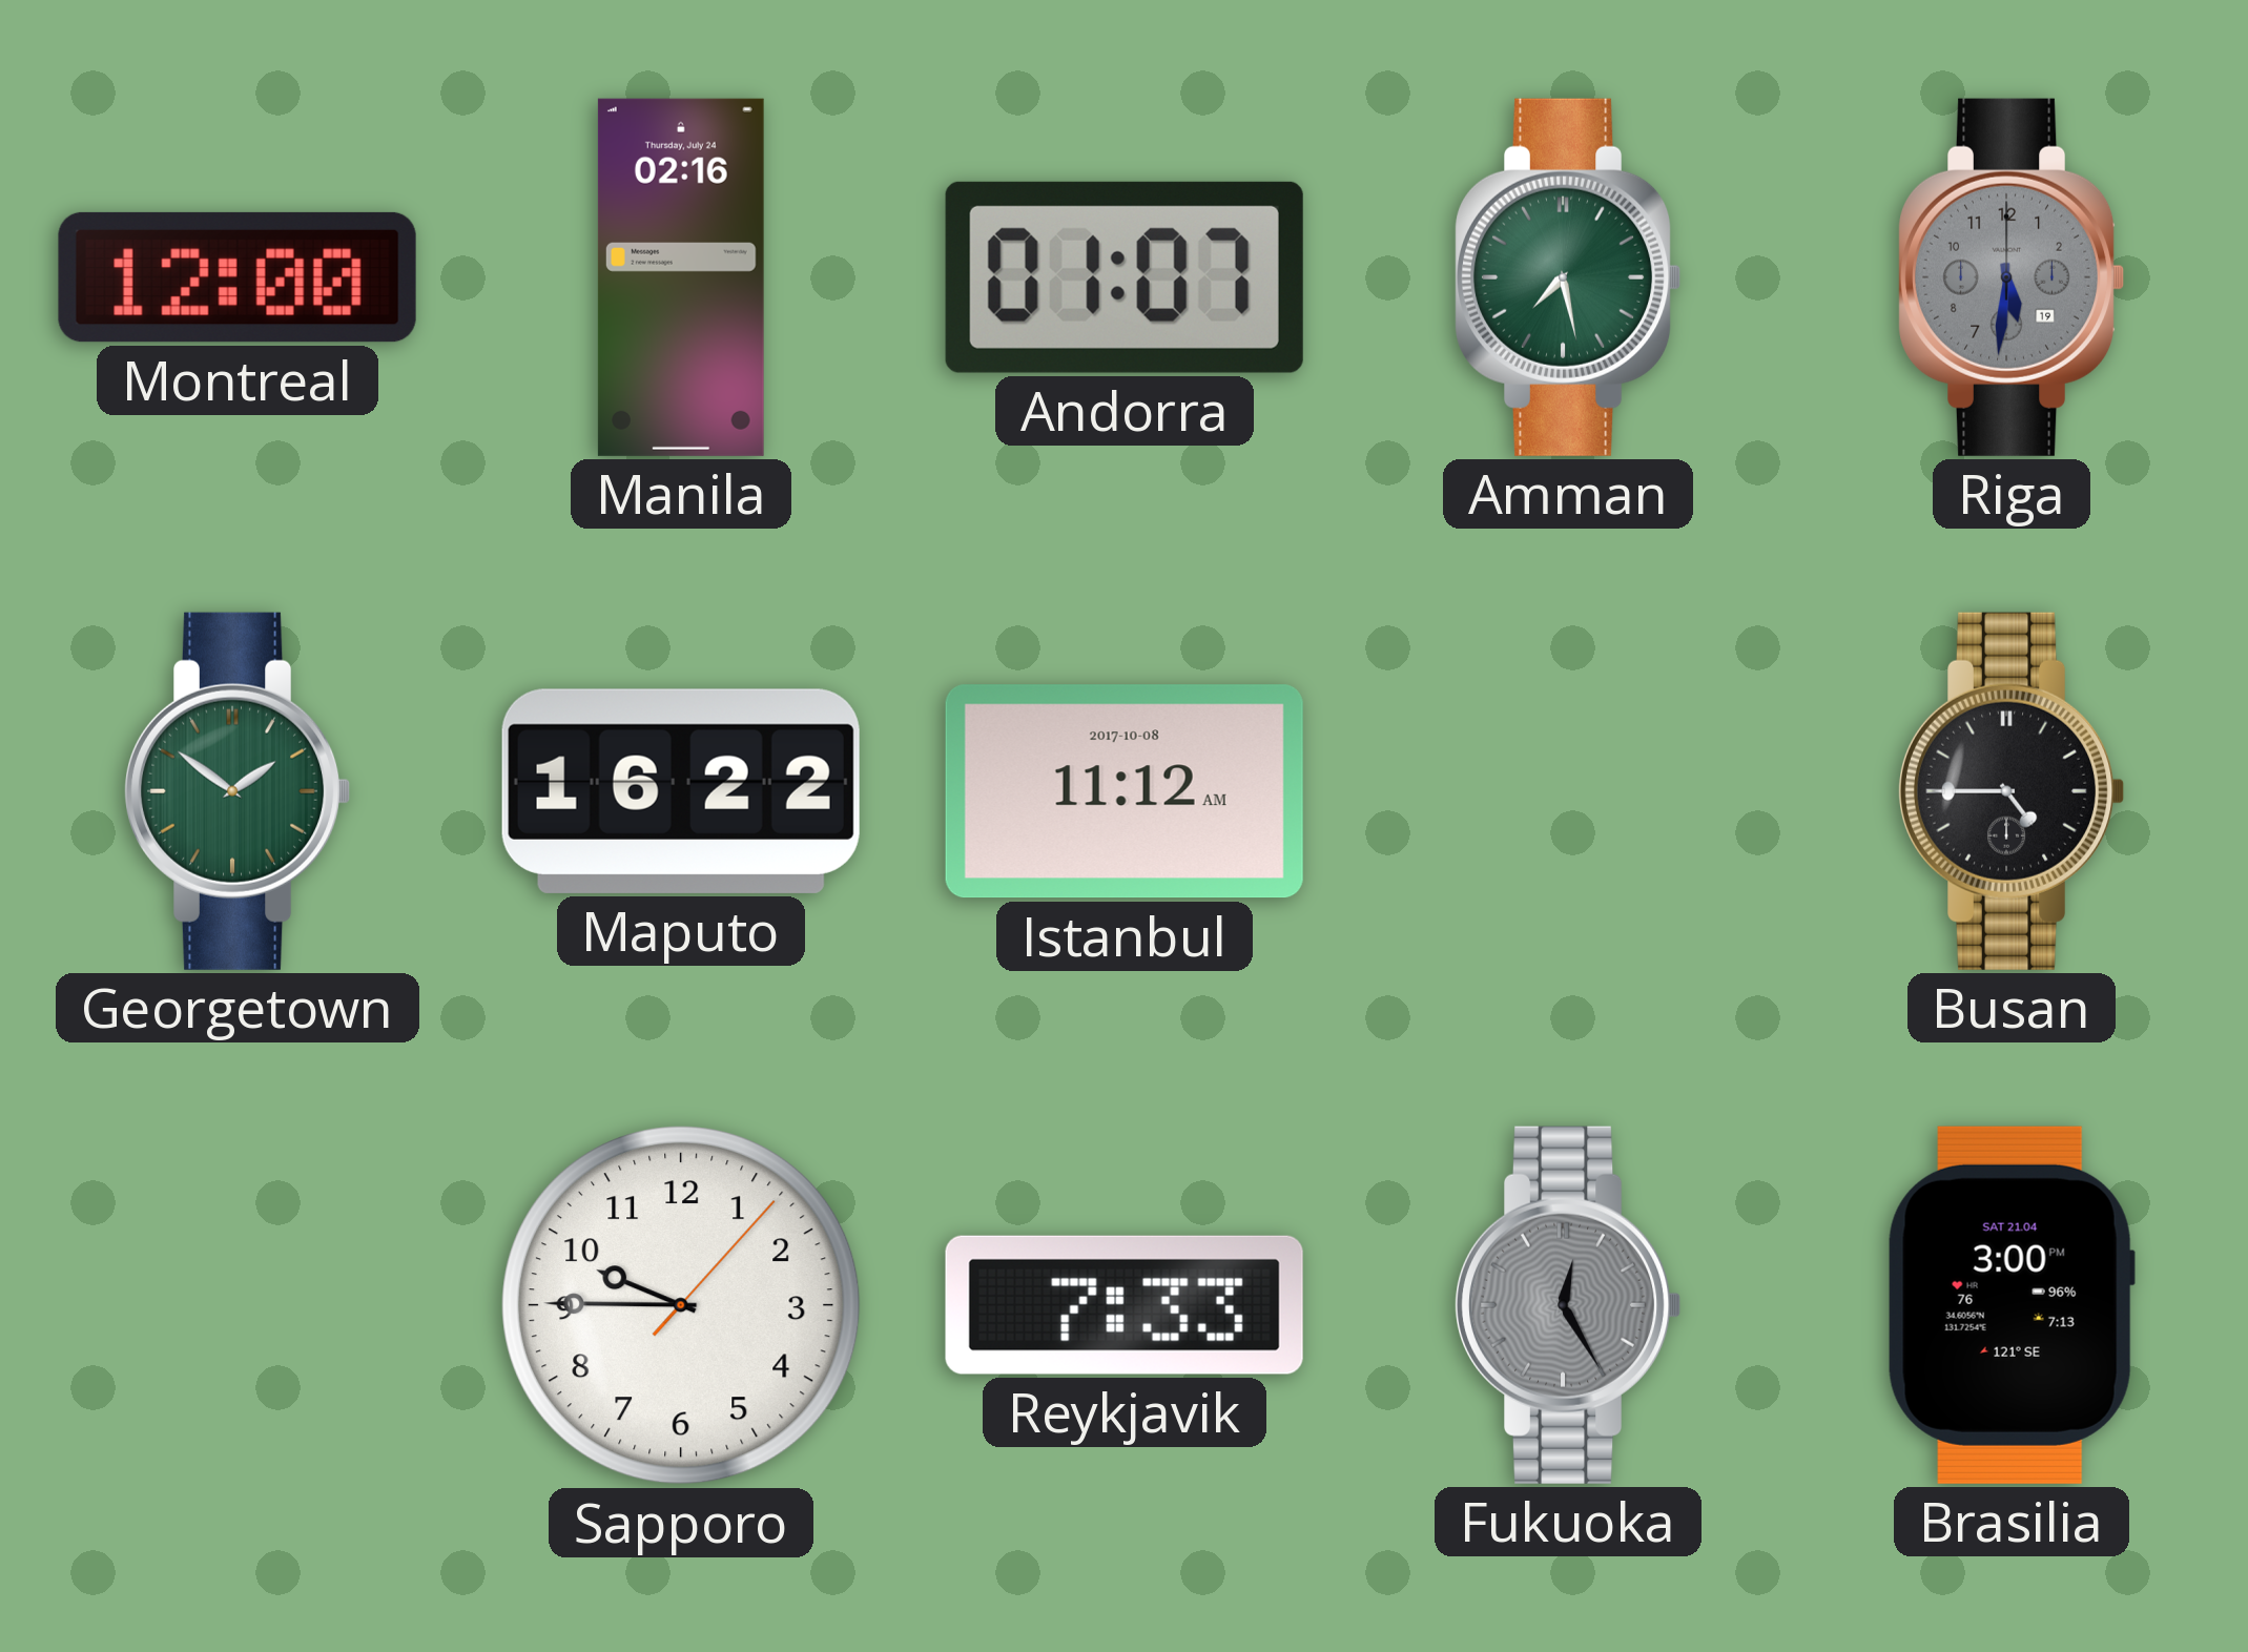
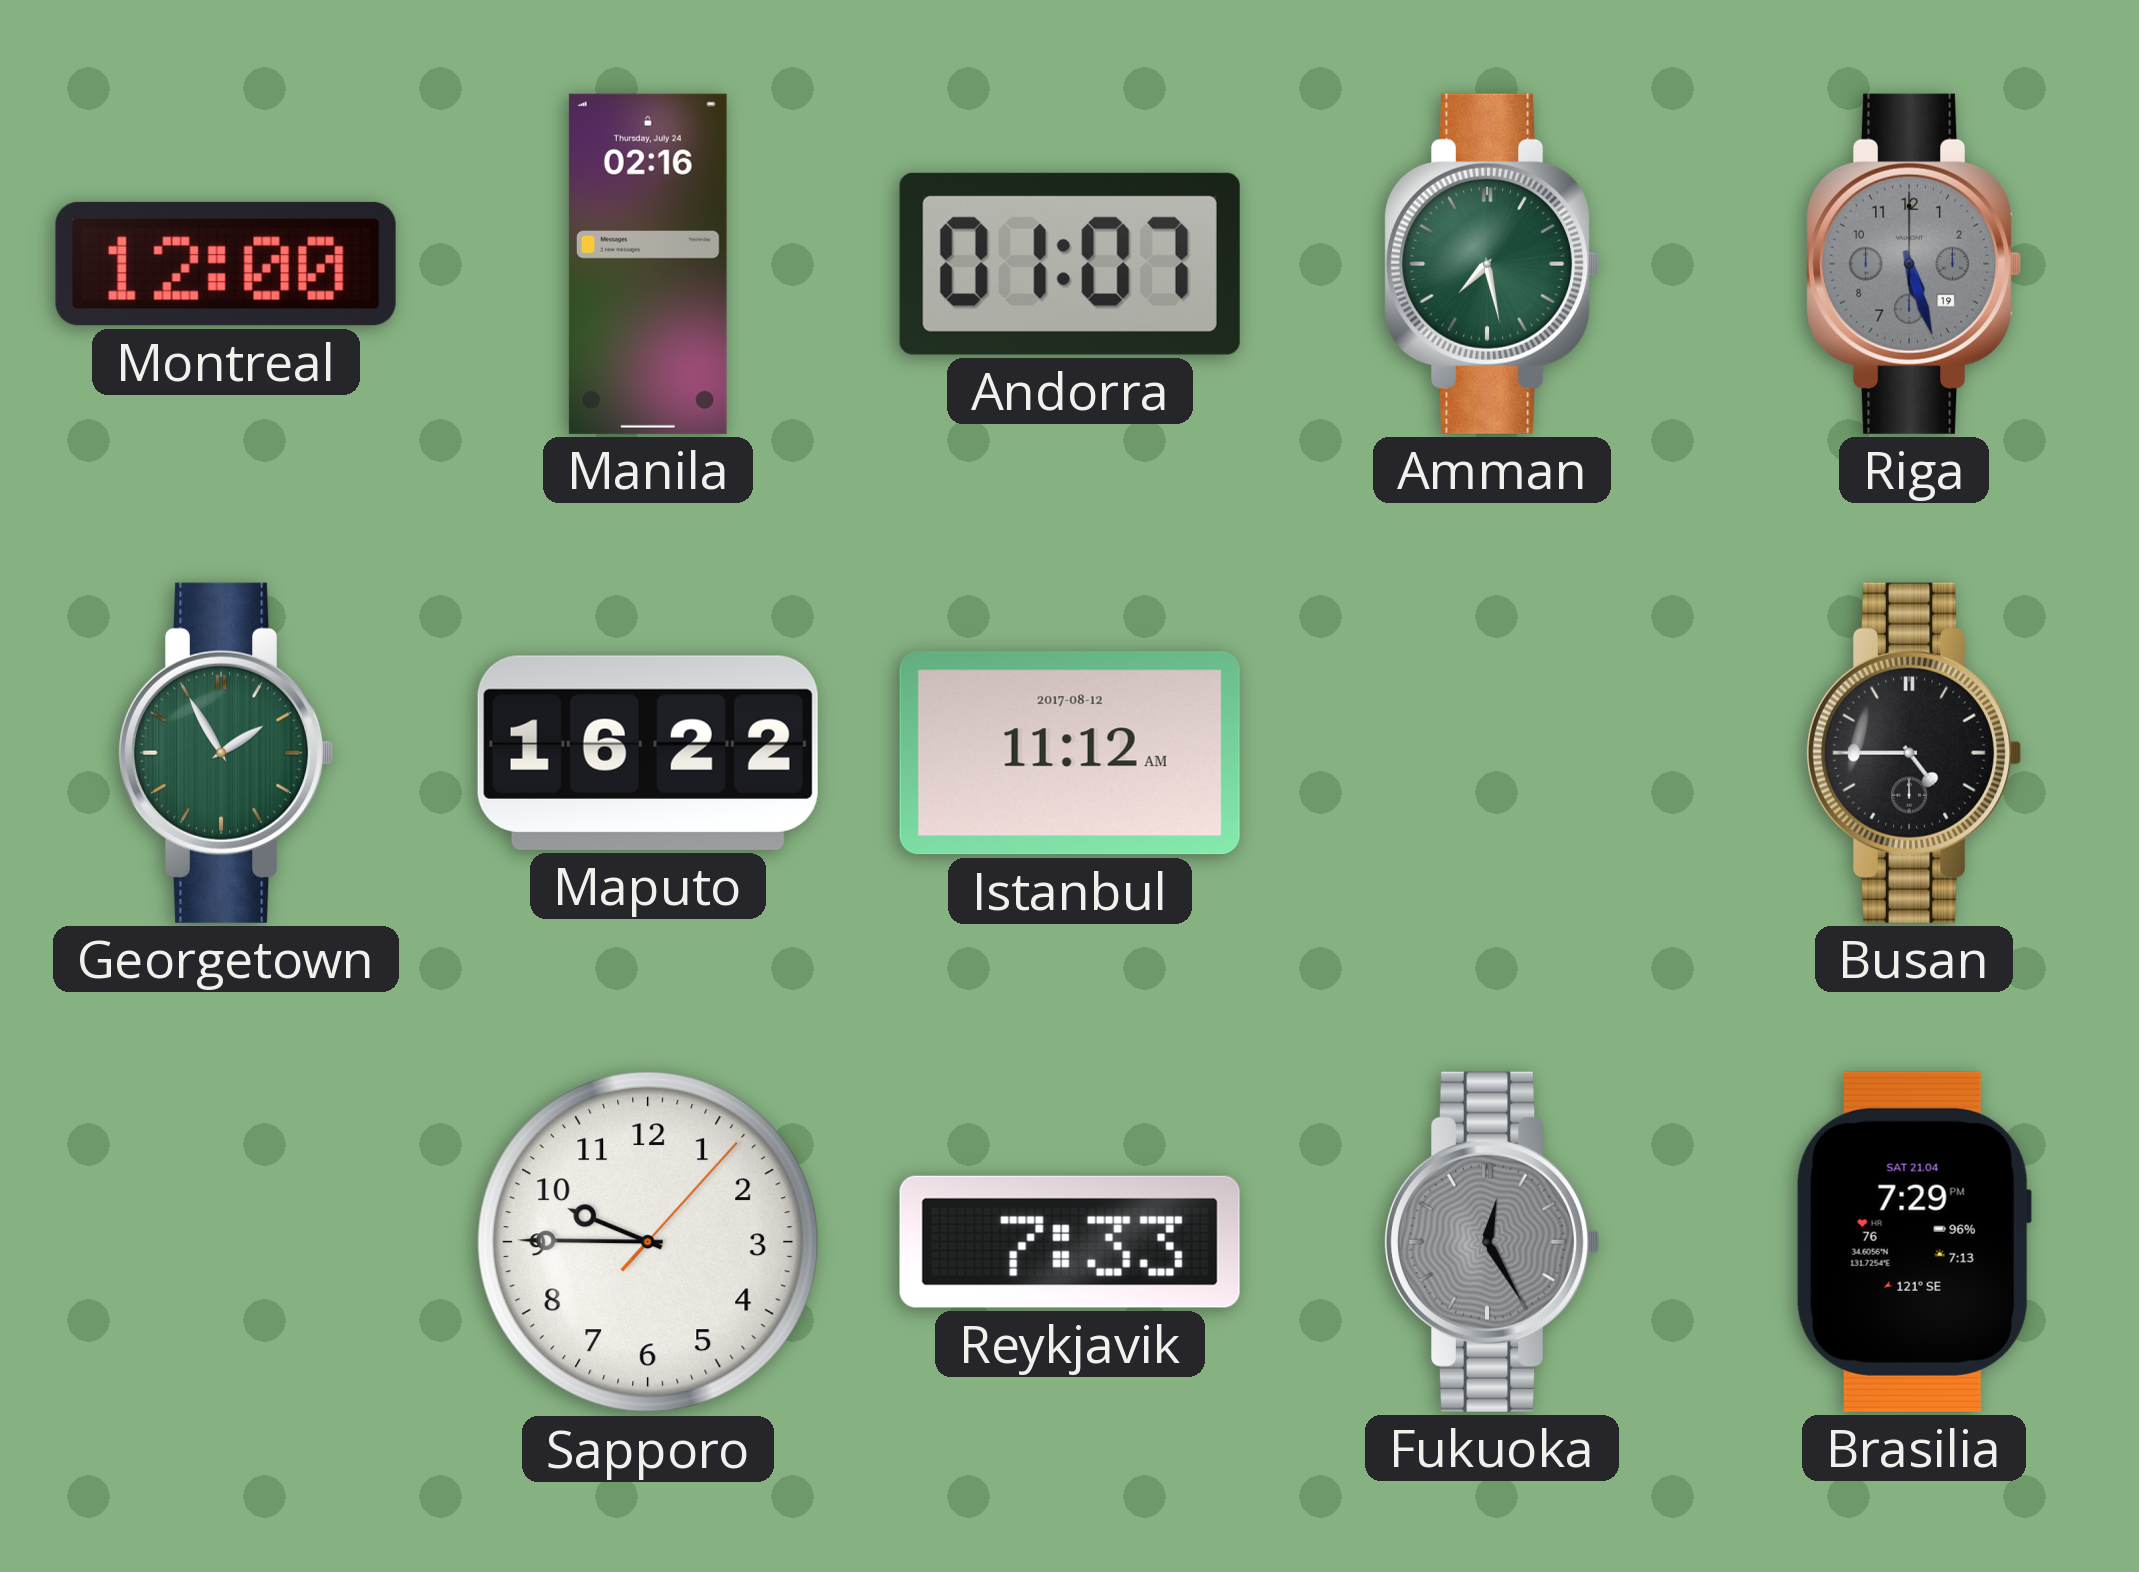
Riga: 5:31 -> 5:27 (1914, 264)
Georgetown: 1:51 -> 1:55 (226, 753)
Istanbul date: 2017-10-08 -> 2017-08-12 (1070, 753)
Brasilia: 3:00 -> 7:29 (1914, 1242)
